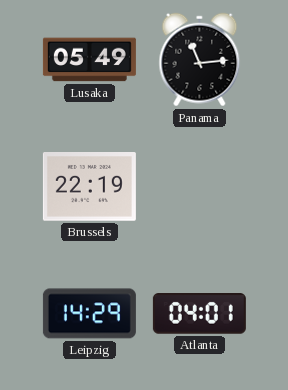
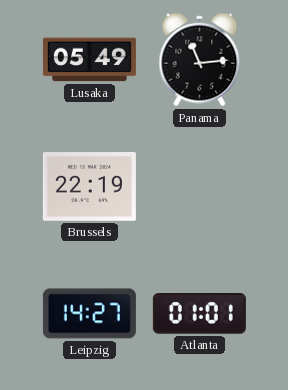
Leipzig: 14:29 -> 14:27 (89, 314)
Atlanta: 04:01 -> 01:01 (199, 314)
